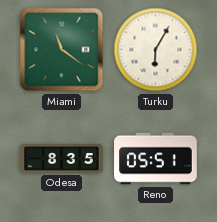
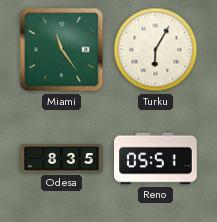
Miami: 11:21 -> 11:24 (62, 50)
